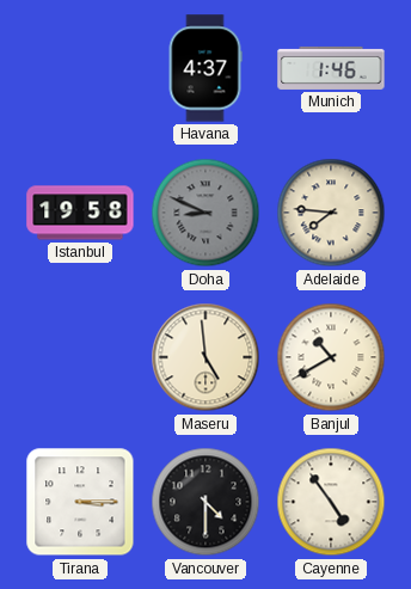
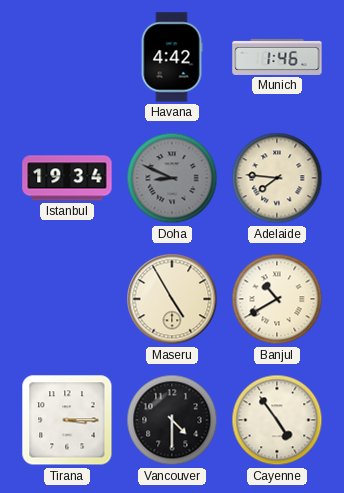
Havana: 4:37 -> 4:42 (172, 57)
Istanbul: 19:58 -> 19:34 (67, 178)
Maseru: 4:59 -> 4:55 (172, 299)
